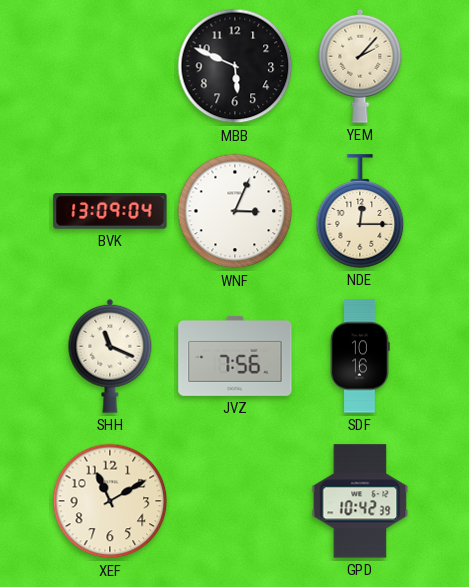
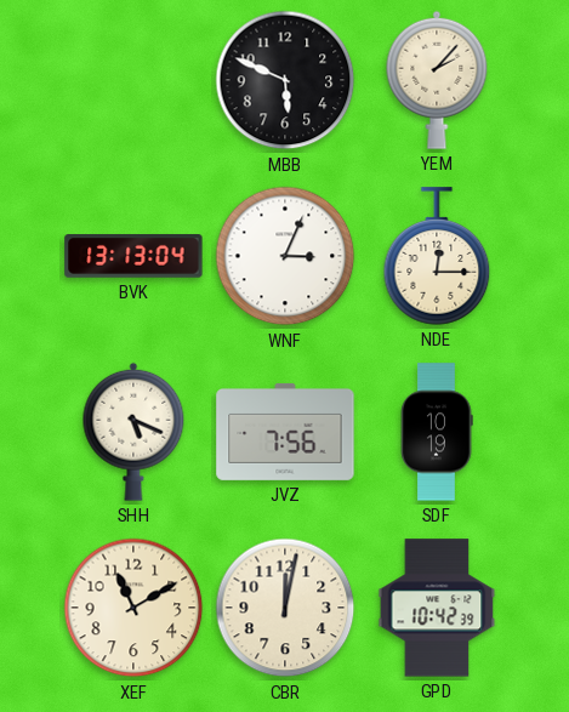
BVK: 13:09 -> 13:13 (133, 257)
SHH: 11:19 -> 5:19 (133, 432)
SDF: 10:16 -> 10:19 (437, 432)
CBR: none -> 12:02 (285, 608)
